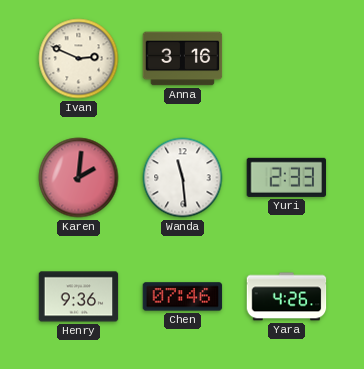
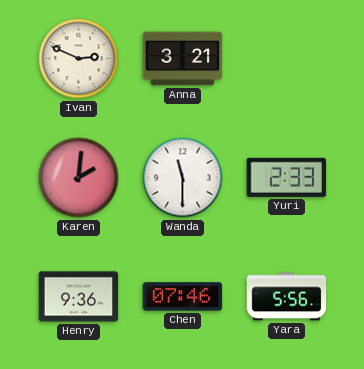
Anna: 3:16 -> 3:21 (183, 59)
Wanda: 11:29 -> 11:30 (183, 178)
Yara: 4:26 -> 5:56 (287, 297)
